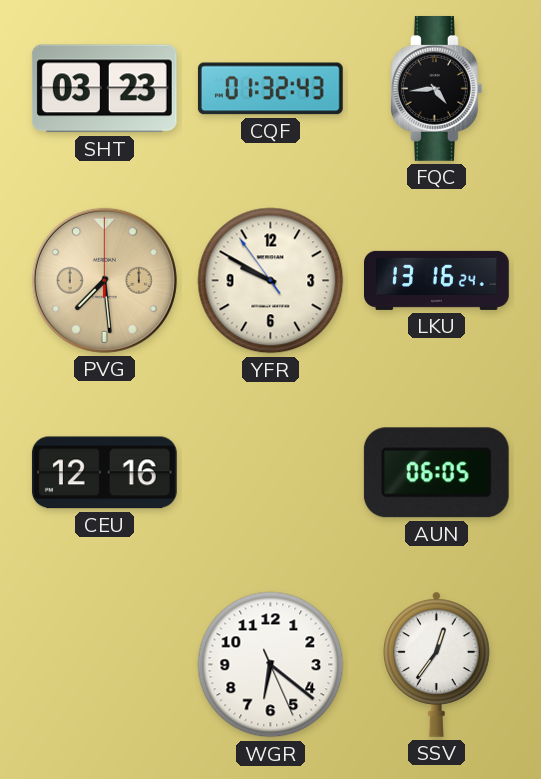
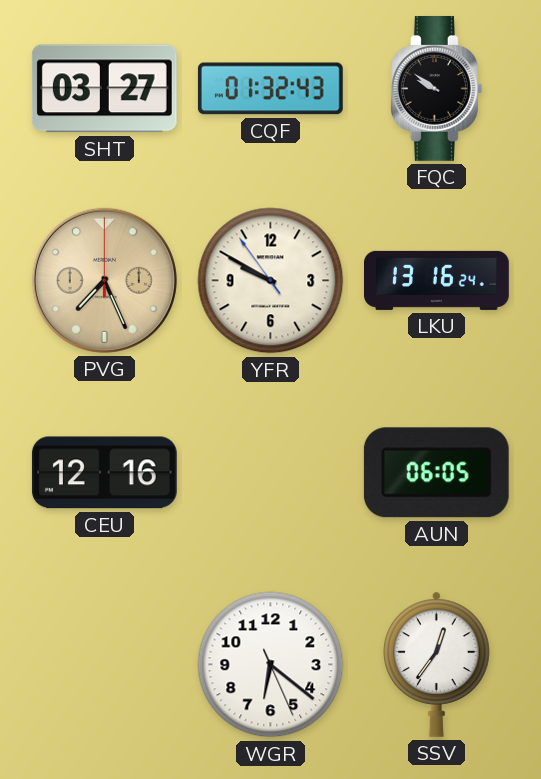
SHT: 03:23 -> 03:27 (104, 89)
FQC: 4:44 -> 9:51 (436, 88)
PVG: 7:29 -> 7:26 (104, 280)
